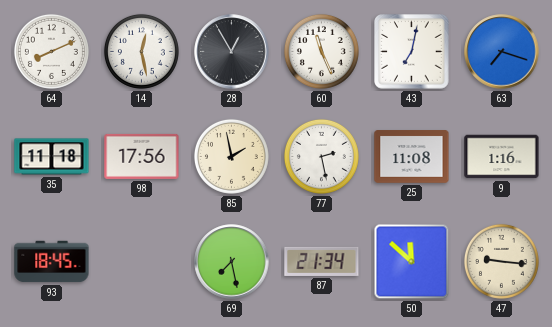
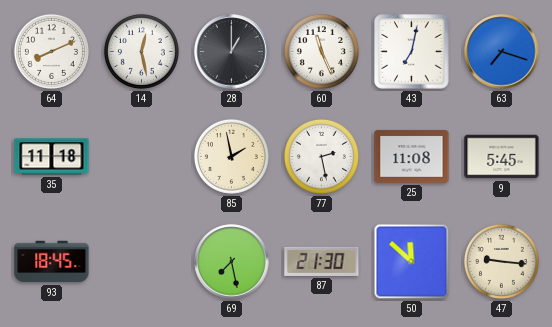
28: 12:55 -> 1:00 (232, 52)
98: 17:56 -> none (142, 156)
9: 1:16 -> 5:45 (502, 157)
87: 21:34 -> 21:30 (322, 261)
